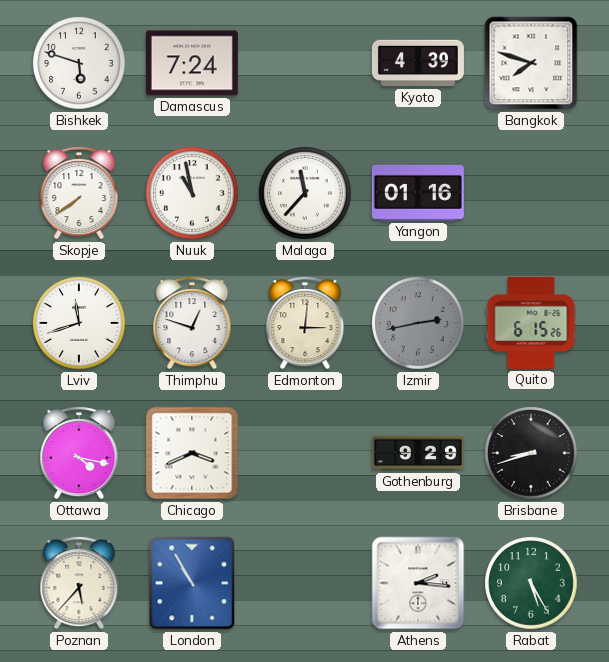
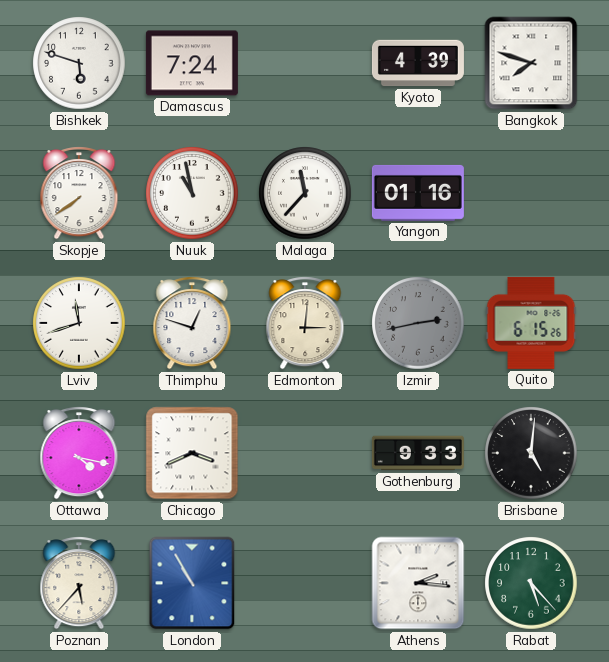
Gothenburg: 9:29 -> 9:33 (418, 453)
Brisbane: 8:42 -> 5:01 (531, 453)
Rabat: 5:25 -> 5:23 (531, 583)
